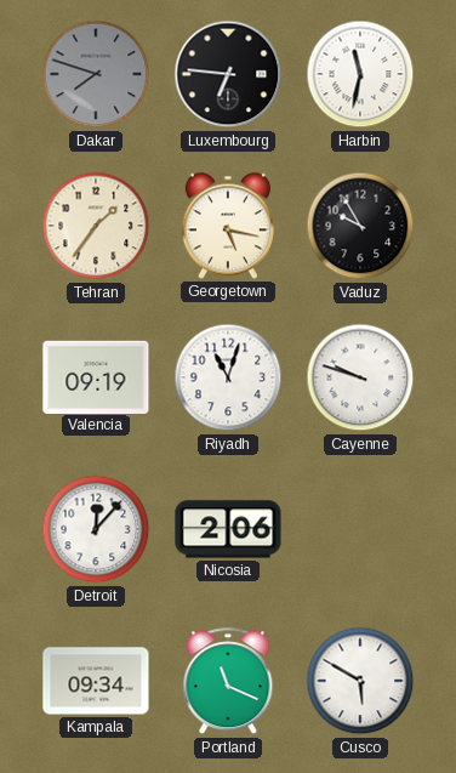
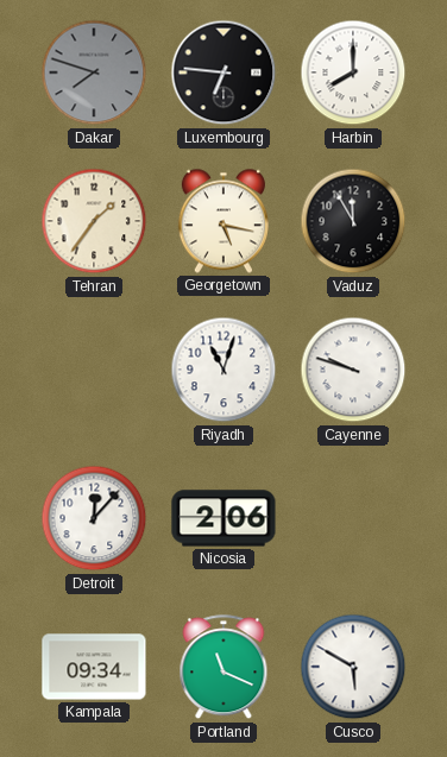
Harbin: 11:32 -> 8:00 (353, 72)
Vaduz: 9:55 -> 11:55 (353, 221)
Valencia: 09:19 -> none (96, 376)
